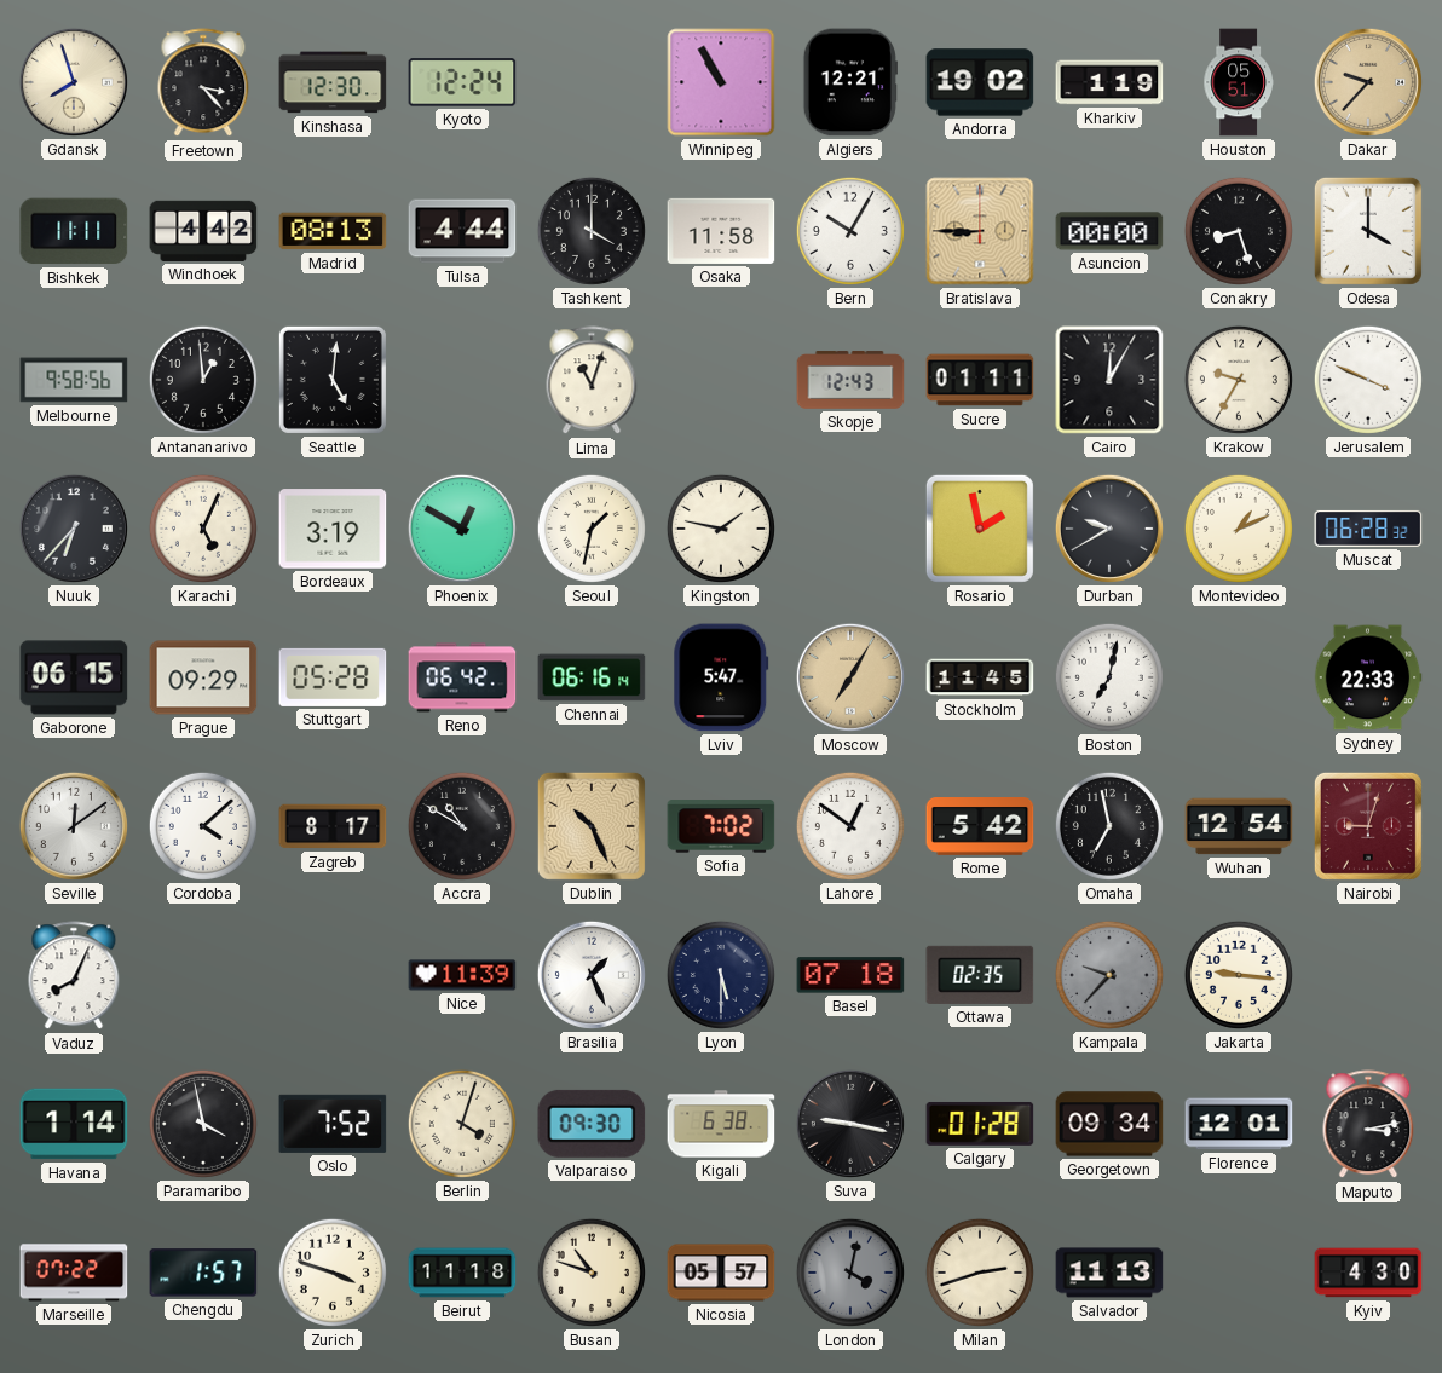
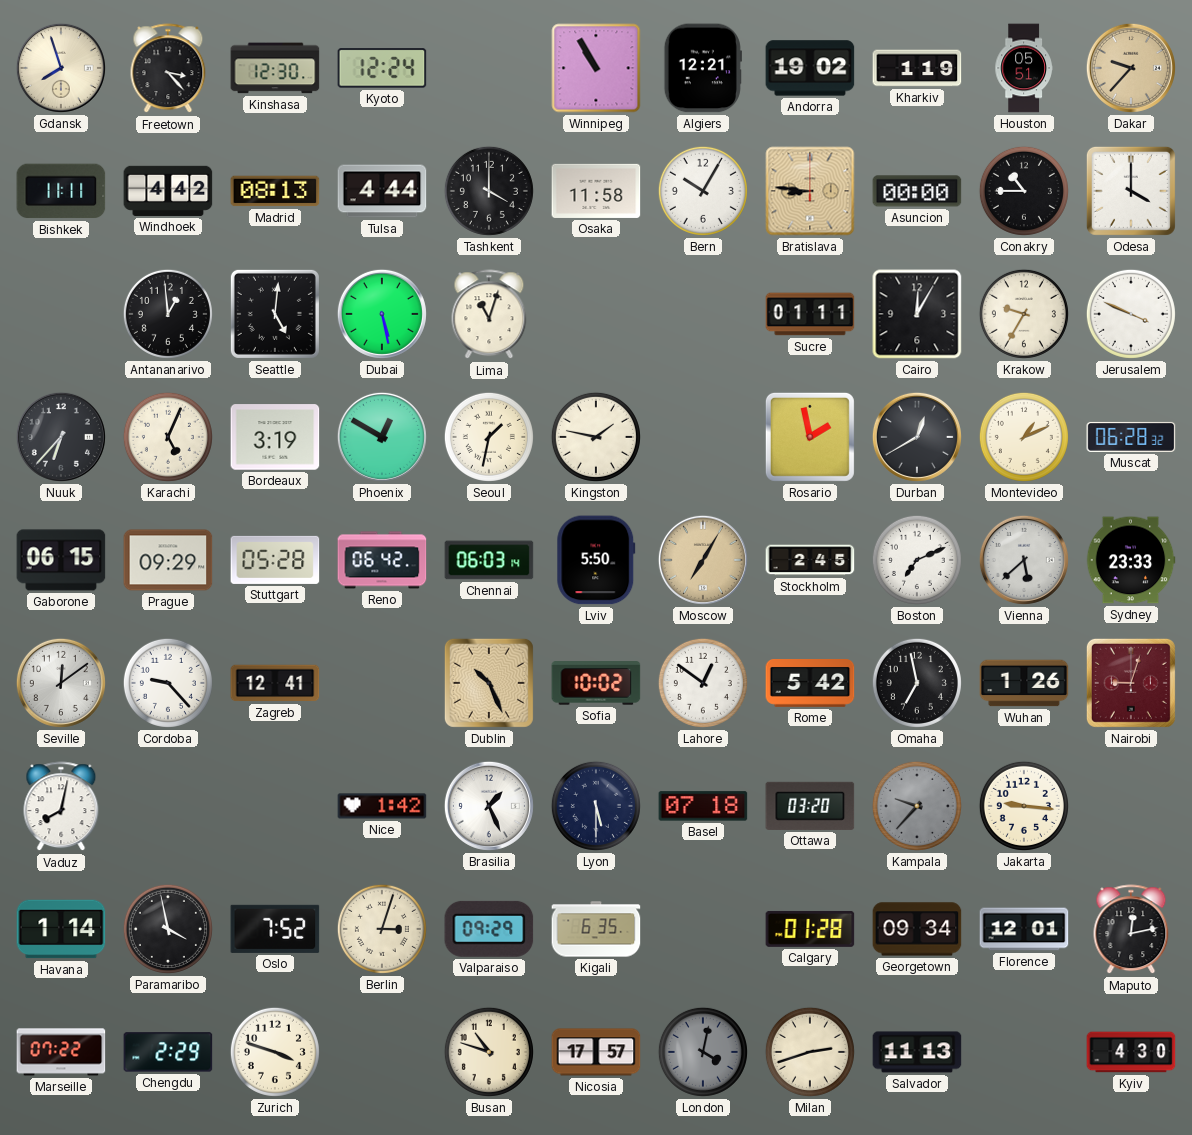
Bratislava: 8:45 -> 8:46 (810, 191)
Conakry: 8:27 -> 10:45 (1024, 191)
Melbourne: 9:58 -> none (74, 380)
Dubai: none -> 5:28 (382, 314)
Skopje: 12:43 -> none (850, 380)
Durban: 9:40 -> 12:40 (917, 437)
Chennai: 06:16 -> 06:03 (489, 560)
Lviv: 5:47 -> 5:50 (596, 560)
Stockholm: 11:45 -> 2:45 (810, 560)
Boston: 7:02 -> 7:11 (917, 560)
Vienna: none -> 5:38 (1024, 560)
Sydney: 22:33 -> 23:33 (1131, 560)
Cordoba: 4:08 -> 9:23 (168, 683)
Zagreb: 8:17 -> 12:41 (275, 683)
Accra: 10:50 -> none (462, 826)
Sofia: 7:02 -> 10:02 (596, 683)
Wuhan: 12:54 -> 1:26 (1024, 683)
Vaduz: 8:04 -> 8:02 (61, 807)
Nice: 11:39 -> 1:42 (382, 806)
Ottawa: 02:35 -> 03:20 (810, 806)
Berlin: 4:03 -> 3:03 (382, 929)
Valparaiso: 09:30 -> 09:29 (489, 929)
Kigali: 6:38 -> 6:35 (596, 929)
Suva: 9:17 -> none (850, 1124)
Maputo: 3:13 -> 12:13 (1131, 930)
Chengdu: 1:57 -> 2:29 (168, 1052)
Beirut: 11:18 -> none (462, 1273)
Nicosia: 05:57 -> 17:57 (596, 1052)
